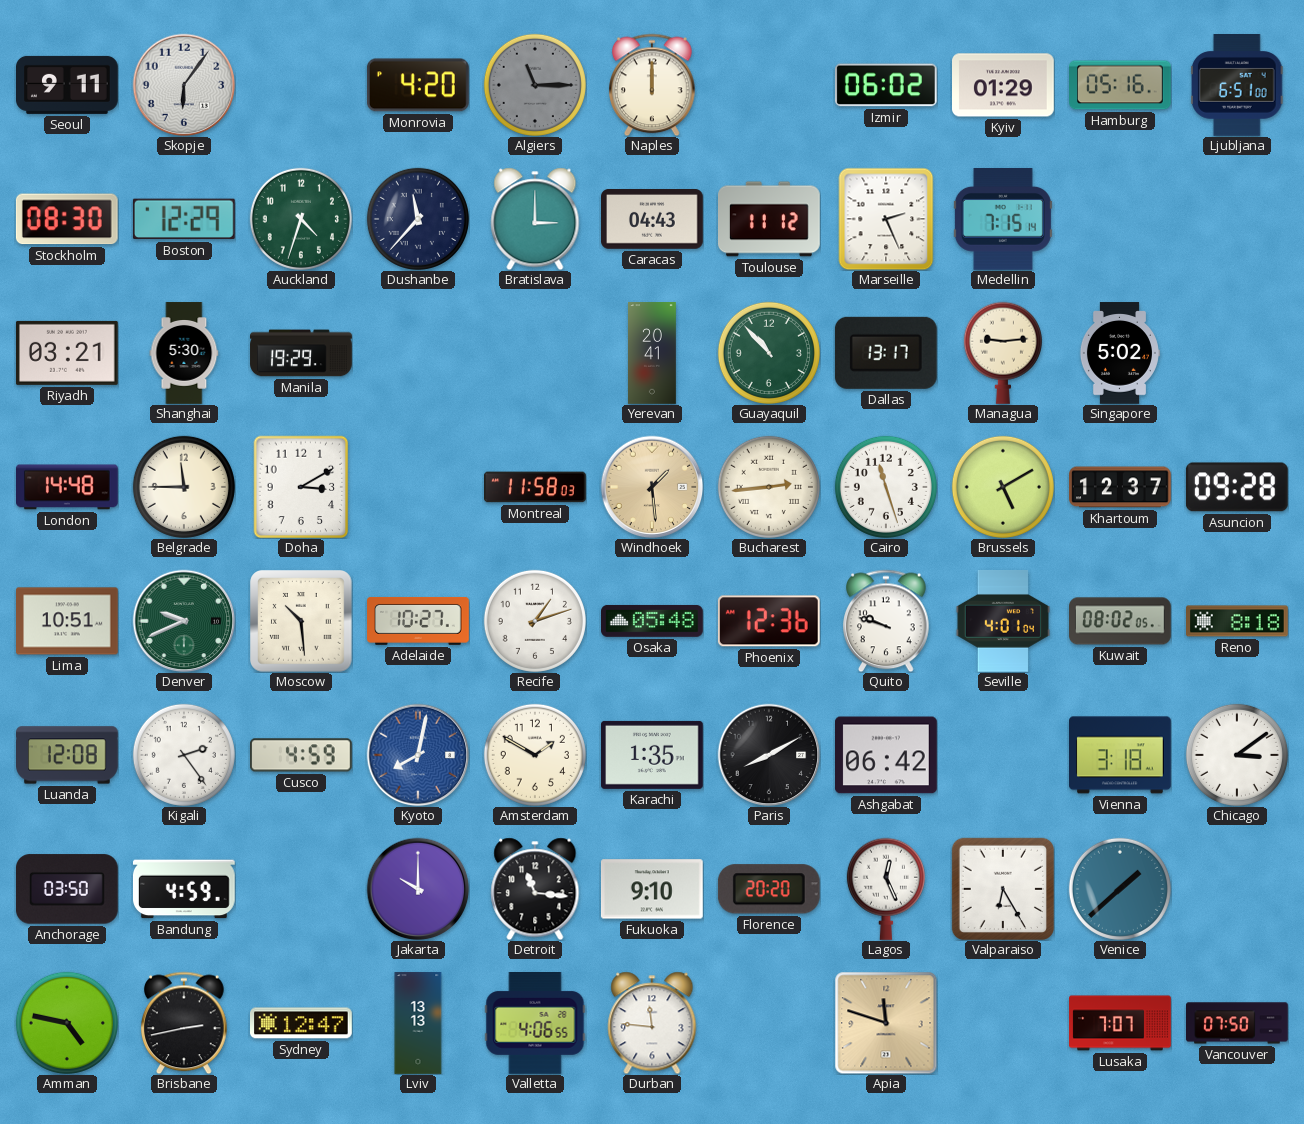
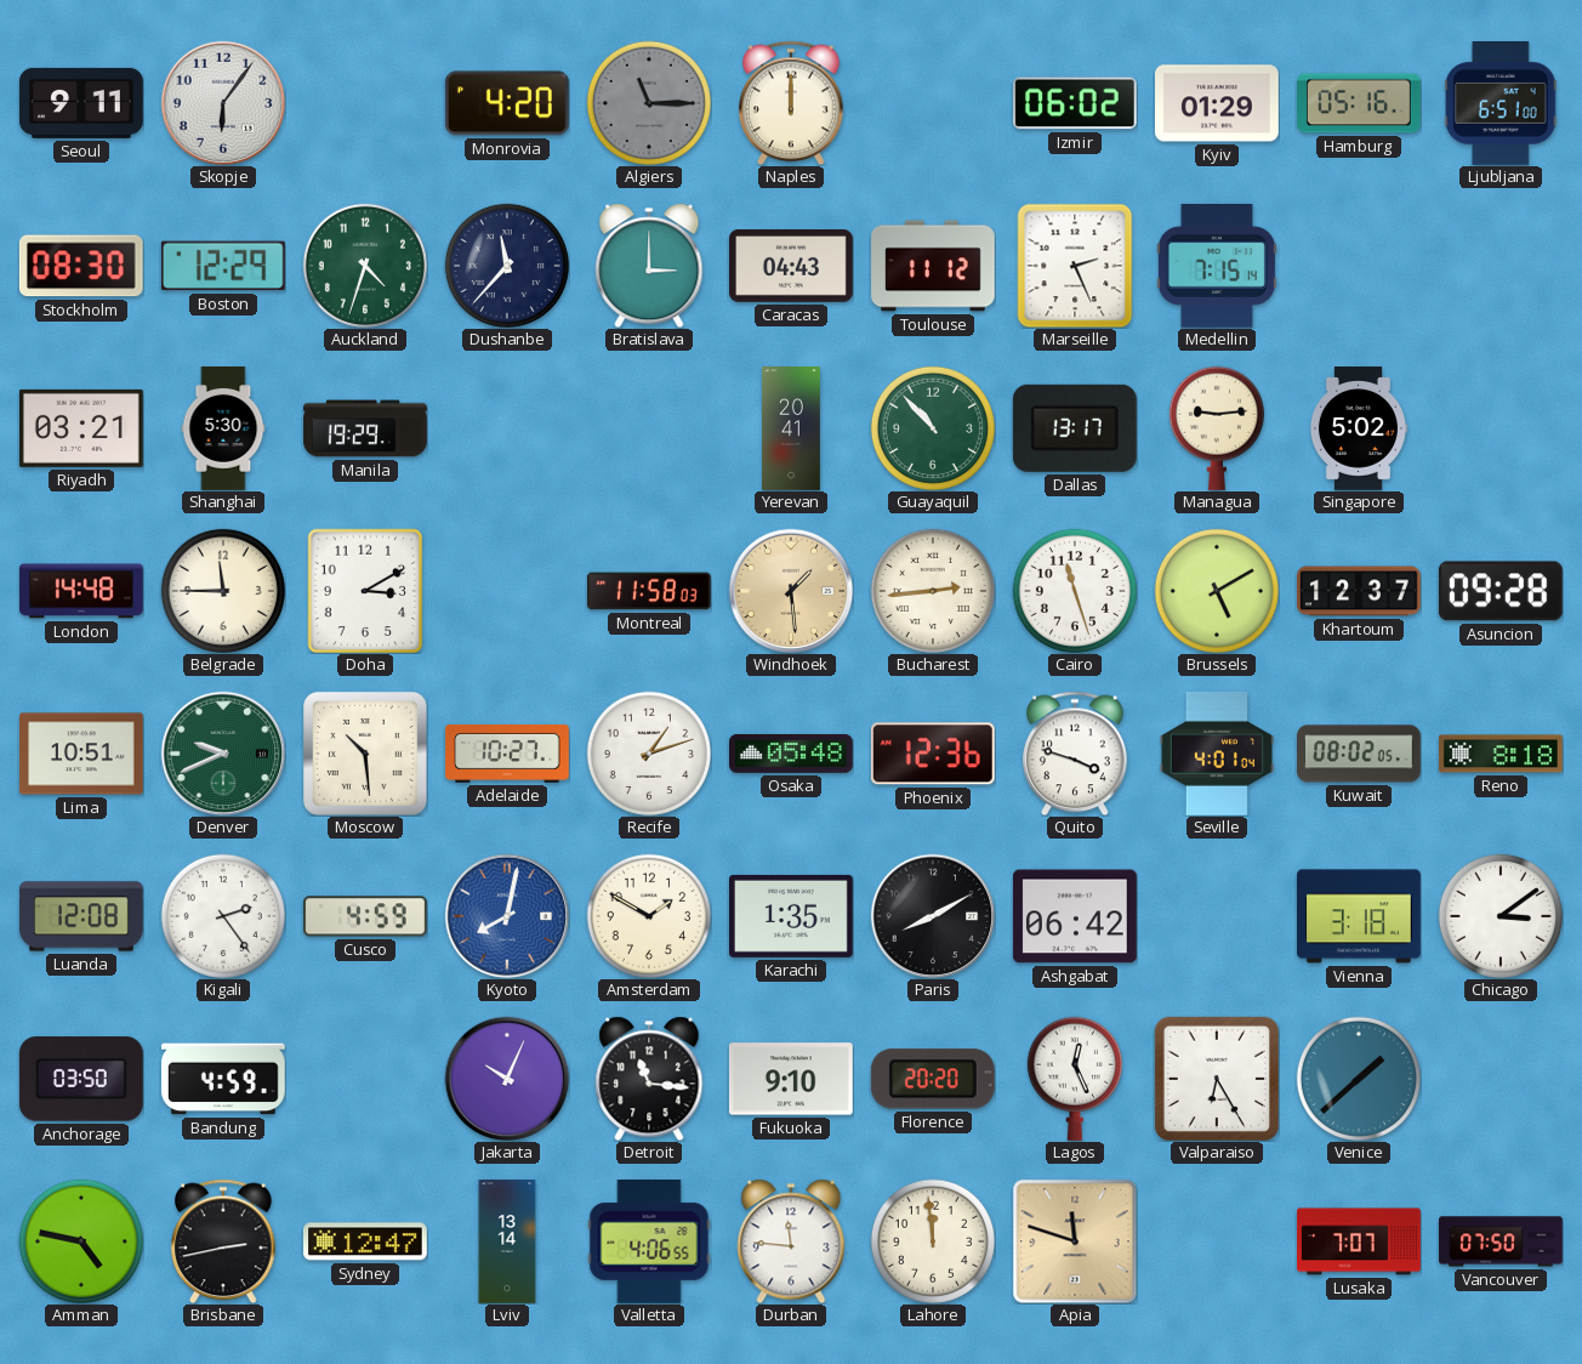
Quito: 9:48 -> 3:48 (1076, 754)
Jakarta: 10:00 -> 10:04 (507, 1079)
Lviv: 13:13 -> 13:14 (507, 1241)
Lahore: none -> 11:59 (933, 1241)
